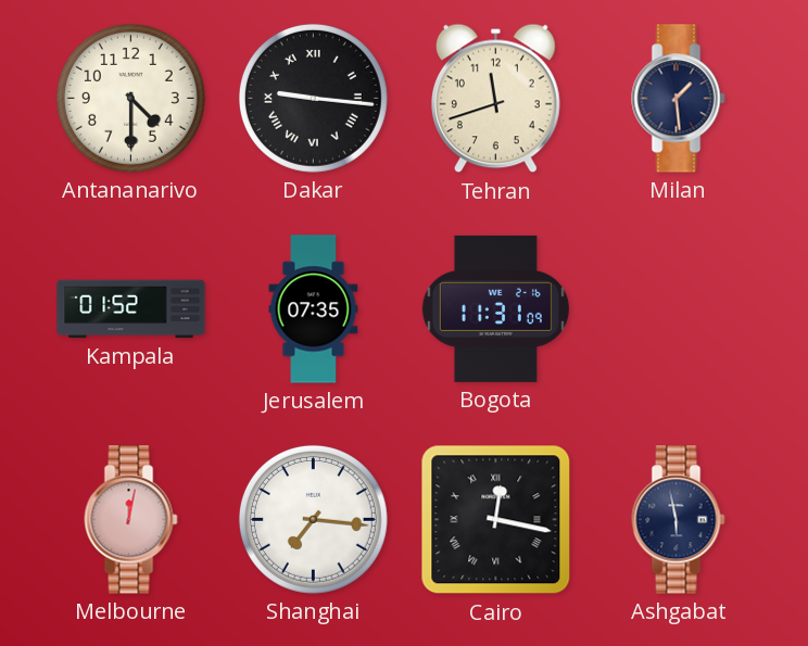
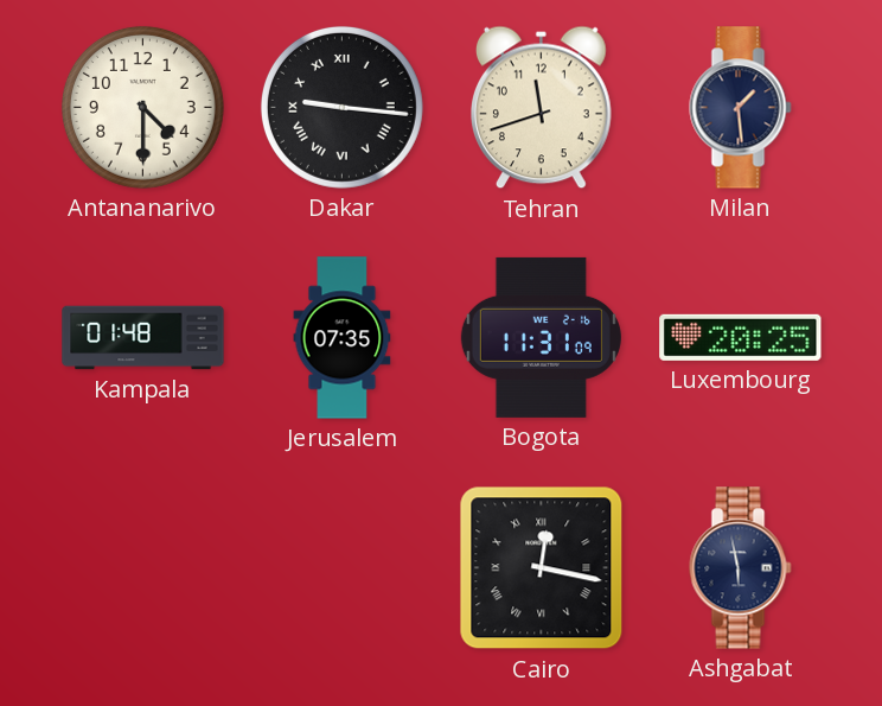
Kampala: 01:52 -> 01:48 (143, 338)
Luxembourg: none -> 20:25 (741, 337)
Melbourne: 12:02 -> none (131, 520)
Shanghai: 7:16 -> none (313, 519)
